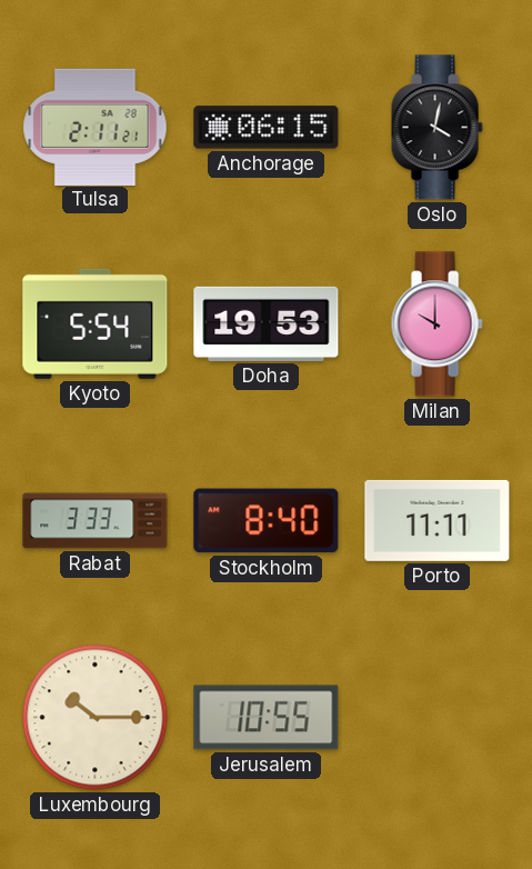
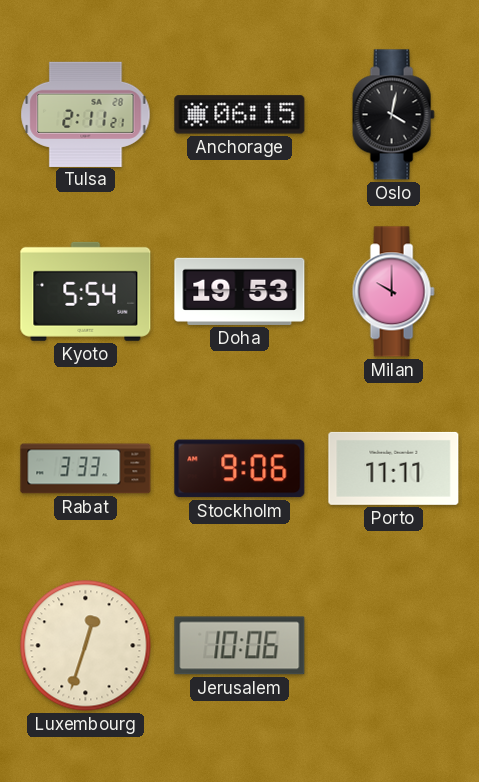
Stockholm: 8:40 -> 9:06 (240, 469)
Luxembourg: 10:15 -> 12:33 (86, 646)
Jerusalem: 10:55 -> 10:06 (240, 646)
